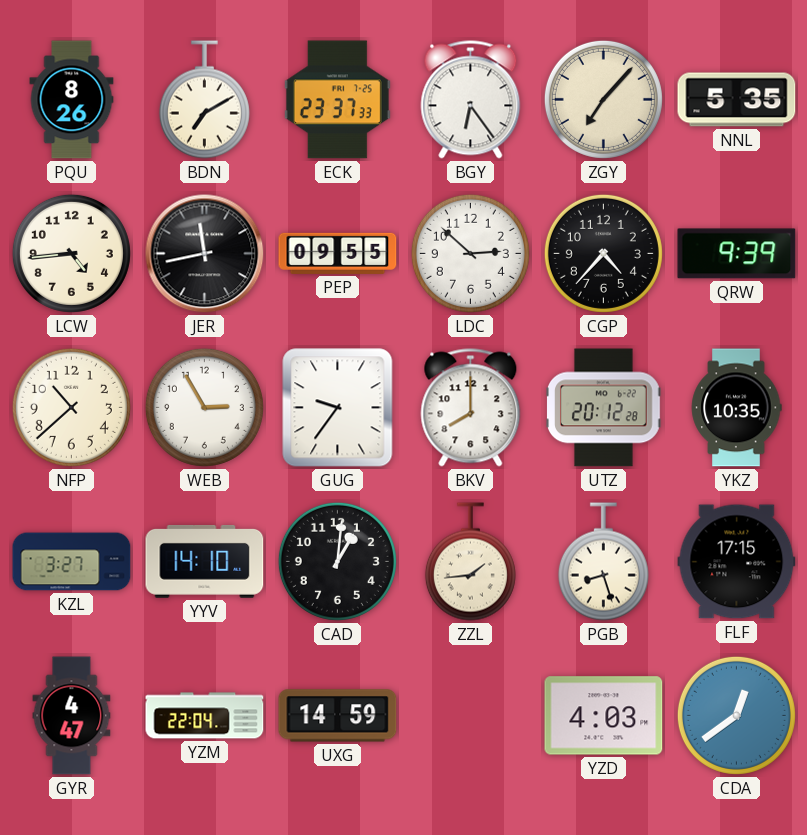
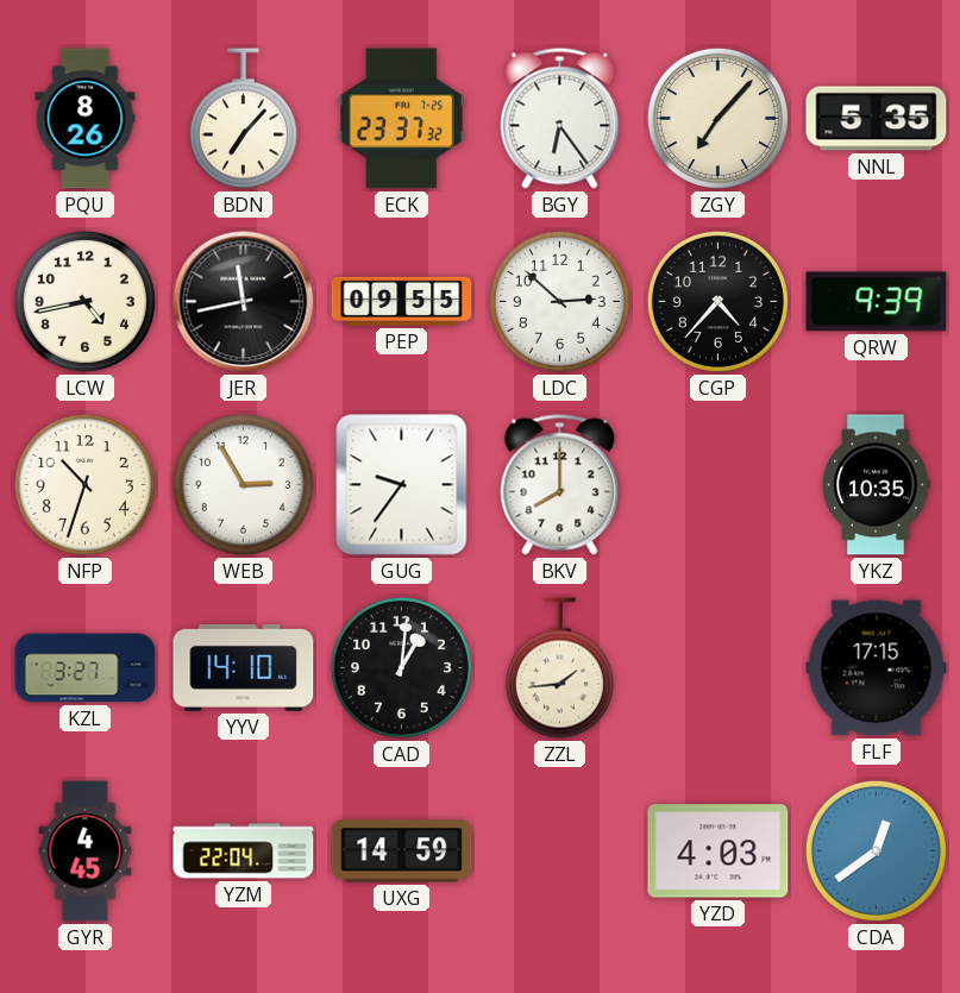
BDN: 7:10 -> 7:07 (243, 119)
ECK: 23:37:33 -> 23:37:32 (401, 119)
LCW: 4:44 -> 4:43 (84, 301)
NFP: 10:38 -> 10:33 (84, 484)
UTZ: 20:12 -> none (604, 408)
PGB: 8:27 -> none (603, 562)
GYR: 4:47 -> 4:45 (86, 851)
